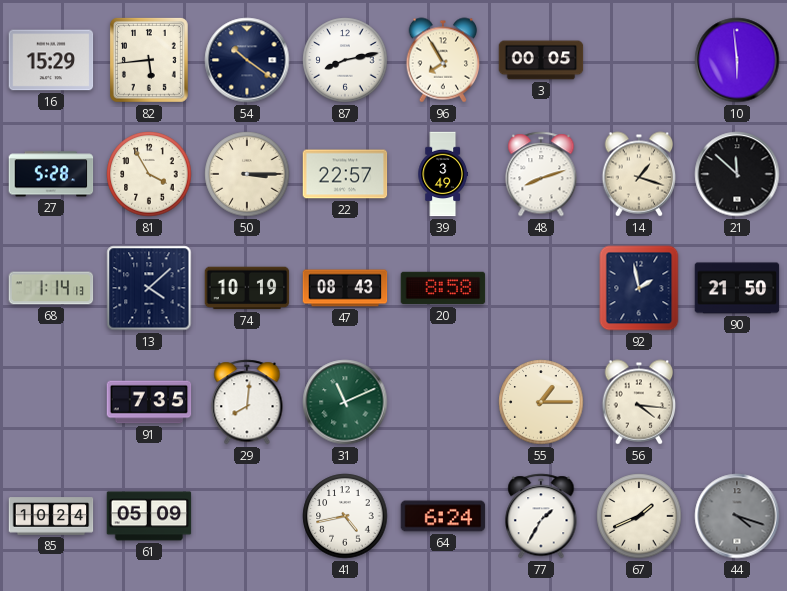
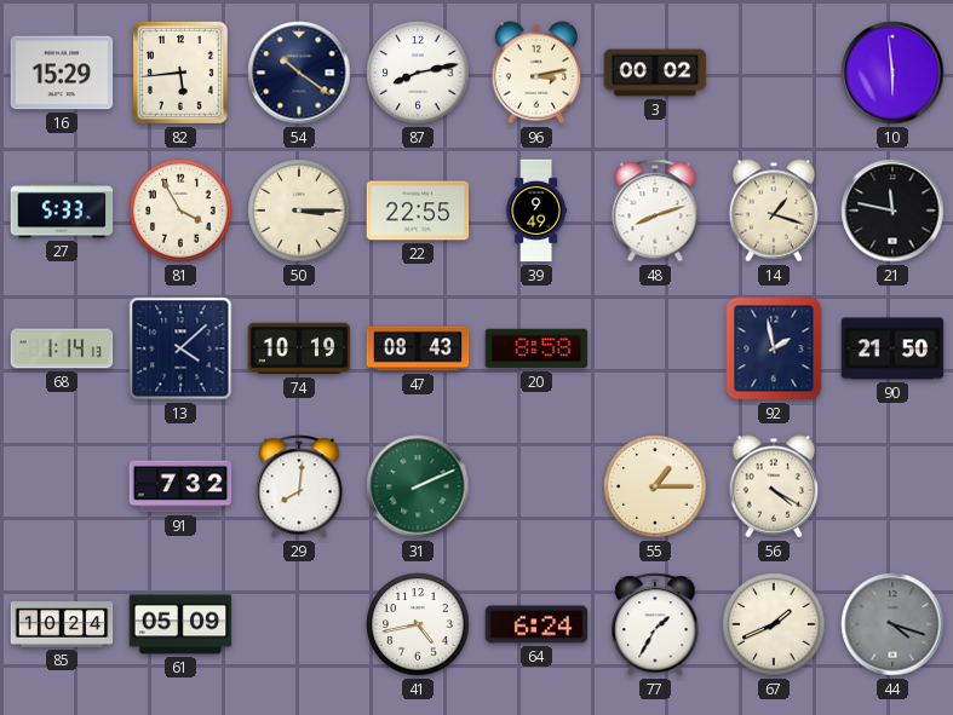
96: 7:55 -> 3:13 (536, 73)
3: 00:05 -> 00:02 (655, 73)
27: 5:28 -> 5:33 (62, 211)
22: 22:57 -> 22:55 (418, 211)
39: 3:49 -> 9:49 (535, 211)
21: 11:52 -> 11:47 (892, 211)
91: 7:35 -> 7:32 (180, 486)
31: 11:11 -> 2:11 (418, 486)
56: 4:16 -> 4:20 (774, 486)
